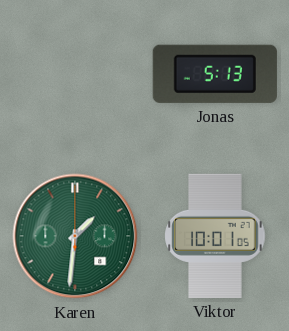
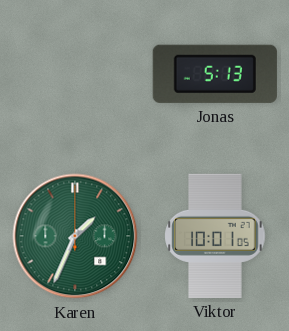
Karen: 1:31 -> 1:34 (75, 236)
